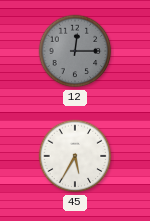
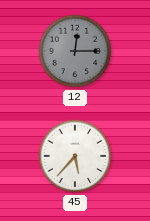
45: 5:35 -> 5:37 (75, 156)
